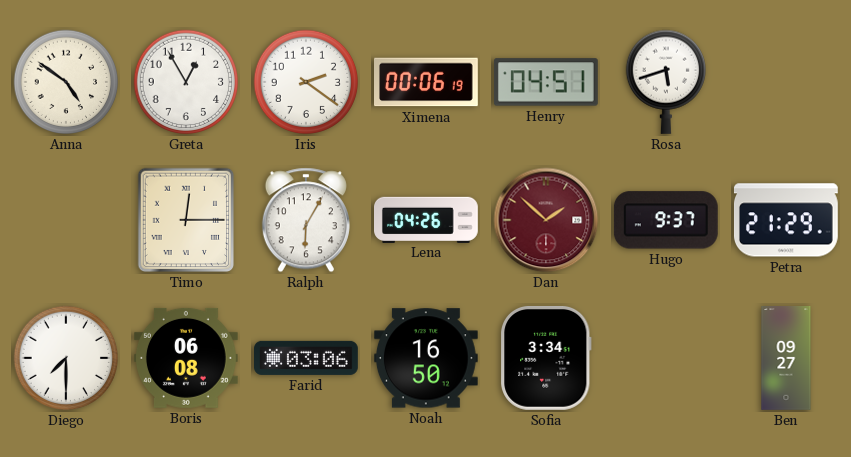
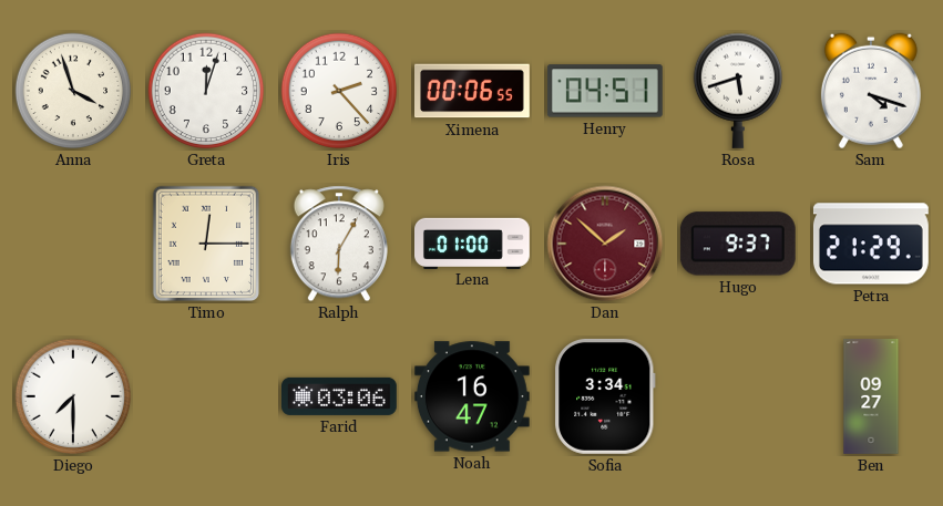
Anna: 4:51 -> 3:57 (73, 91)
Greta: 12:55 -> 12:03 (206, 91)
Iris: 2:21 -> 2:23 (339, 91)
Ximena: 00:06:19 -> 00:06:55 (473, 91)
Sam: none -> 4:18 (871, 91)
Lena: 04:26 -> 01:00 (473, 242)
Boris: 06:08 -> none (186, 358)
Noah: 16:50 -> 16:47 (472, 396)
